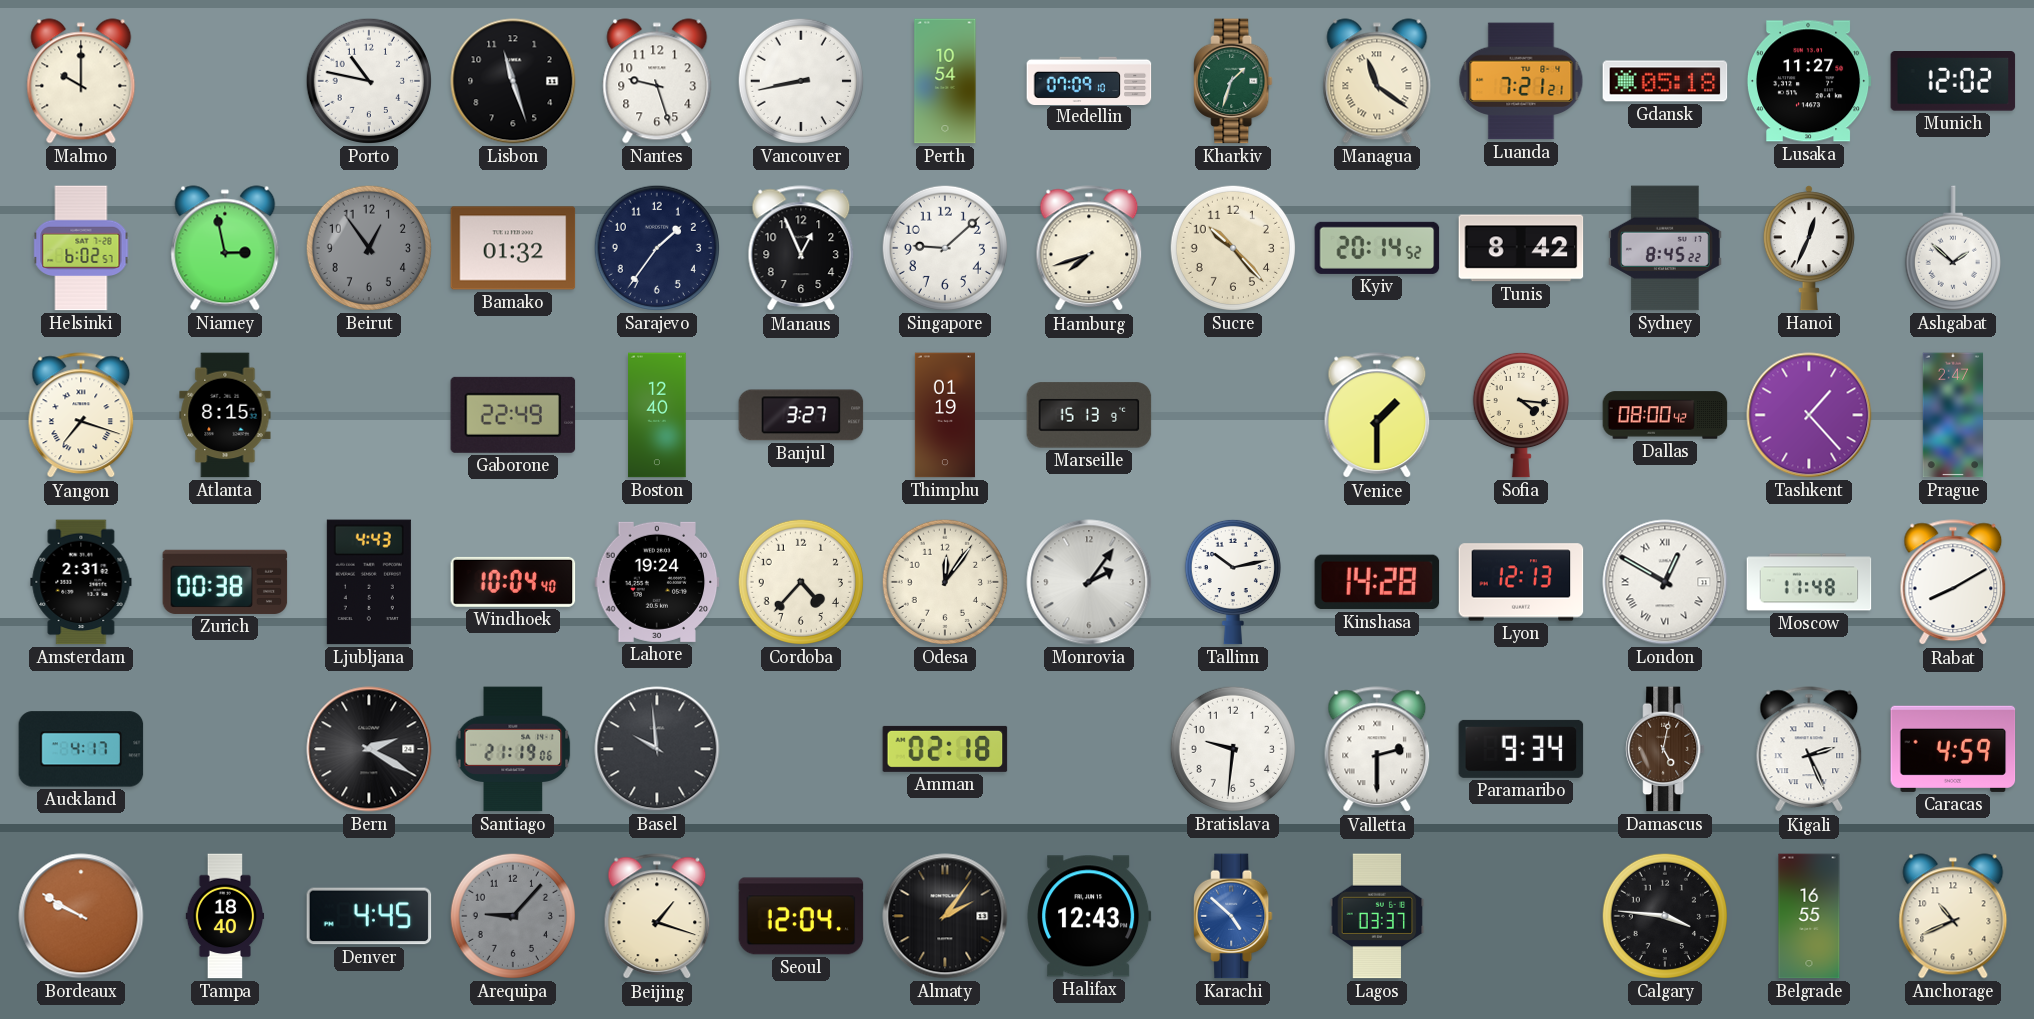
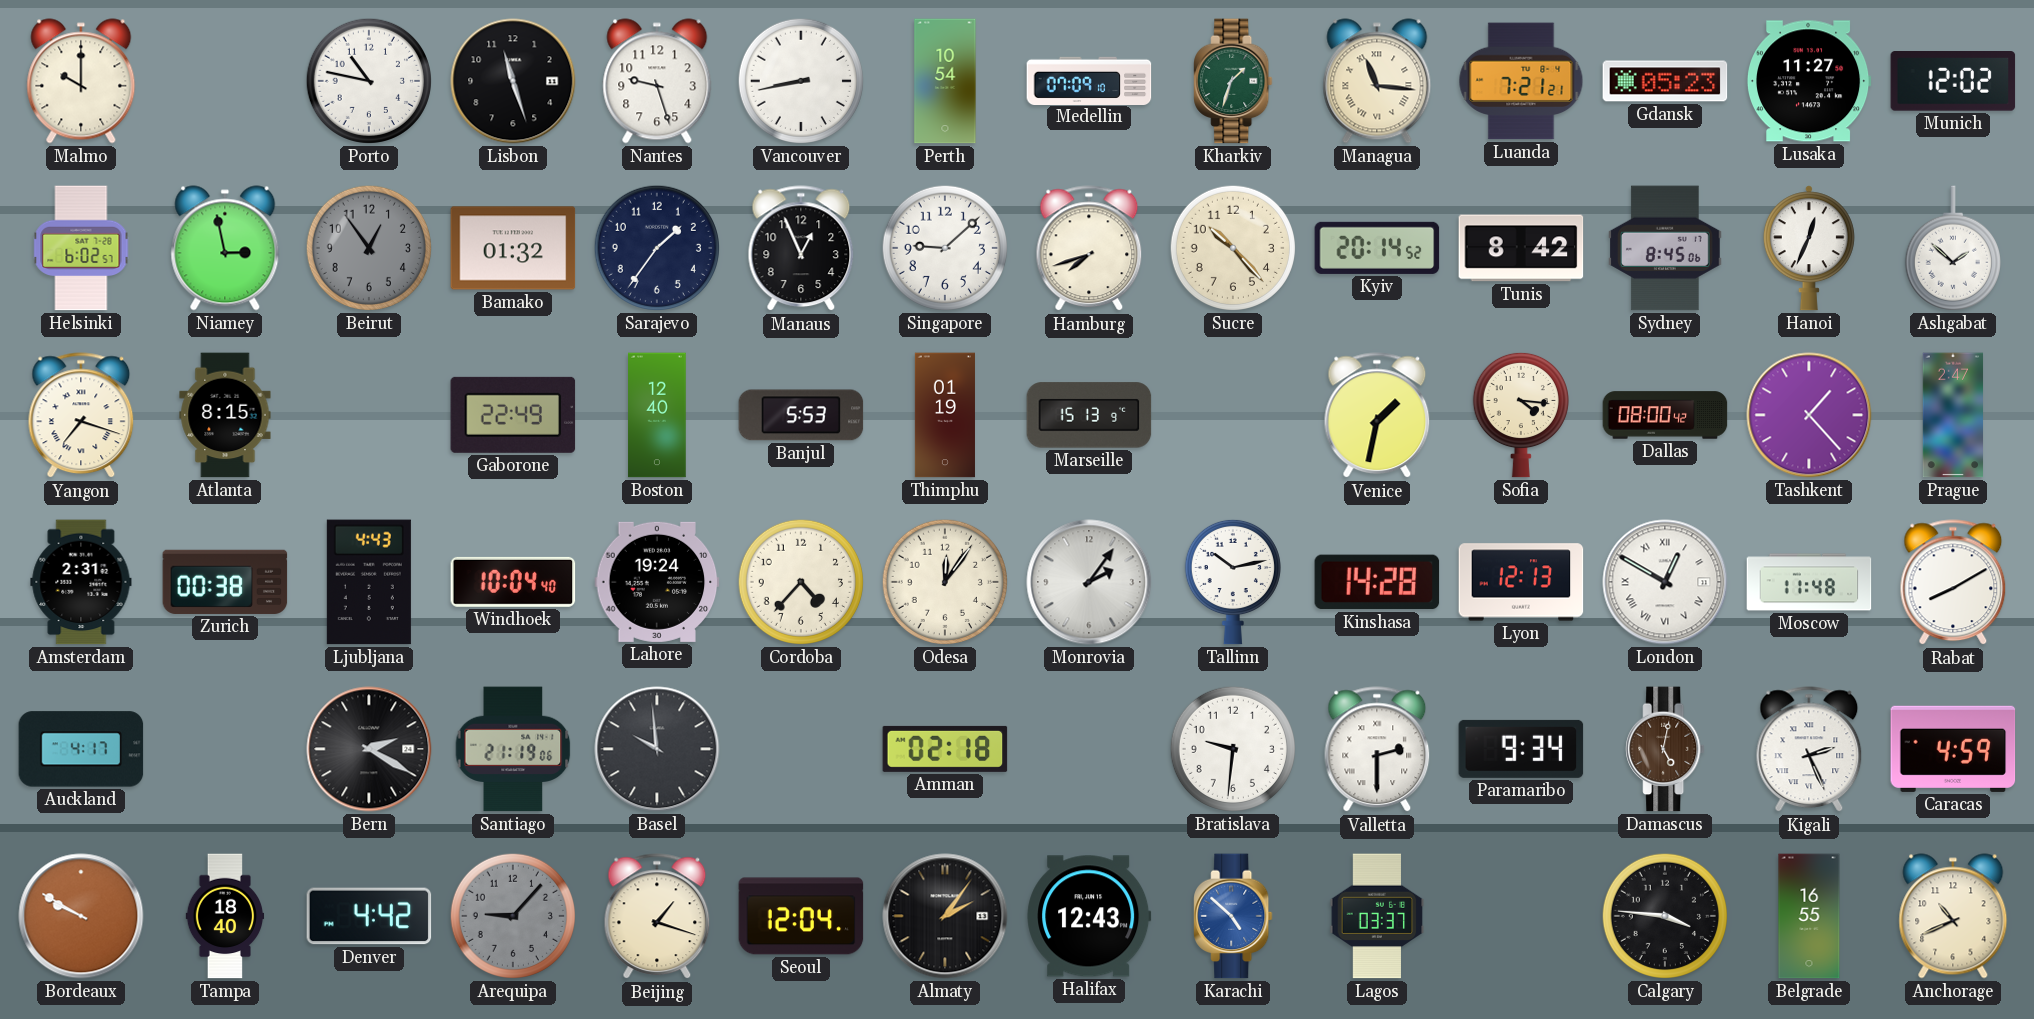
Managua: 11:21 -> 11:16 (1377, 81)
Gdansk: 05:18 -> 05:23 (1665, 81)
Sydney: 8:45:22 -> 8:45:06 (1666, 248)
Banjul: 3:27 -> 5:53 (801, 415)
Venice: 1:30 -> 1:32 (1377, 416)
Denver: 4:45 -> 4:42 (369, 916)
